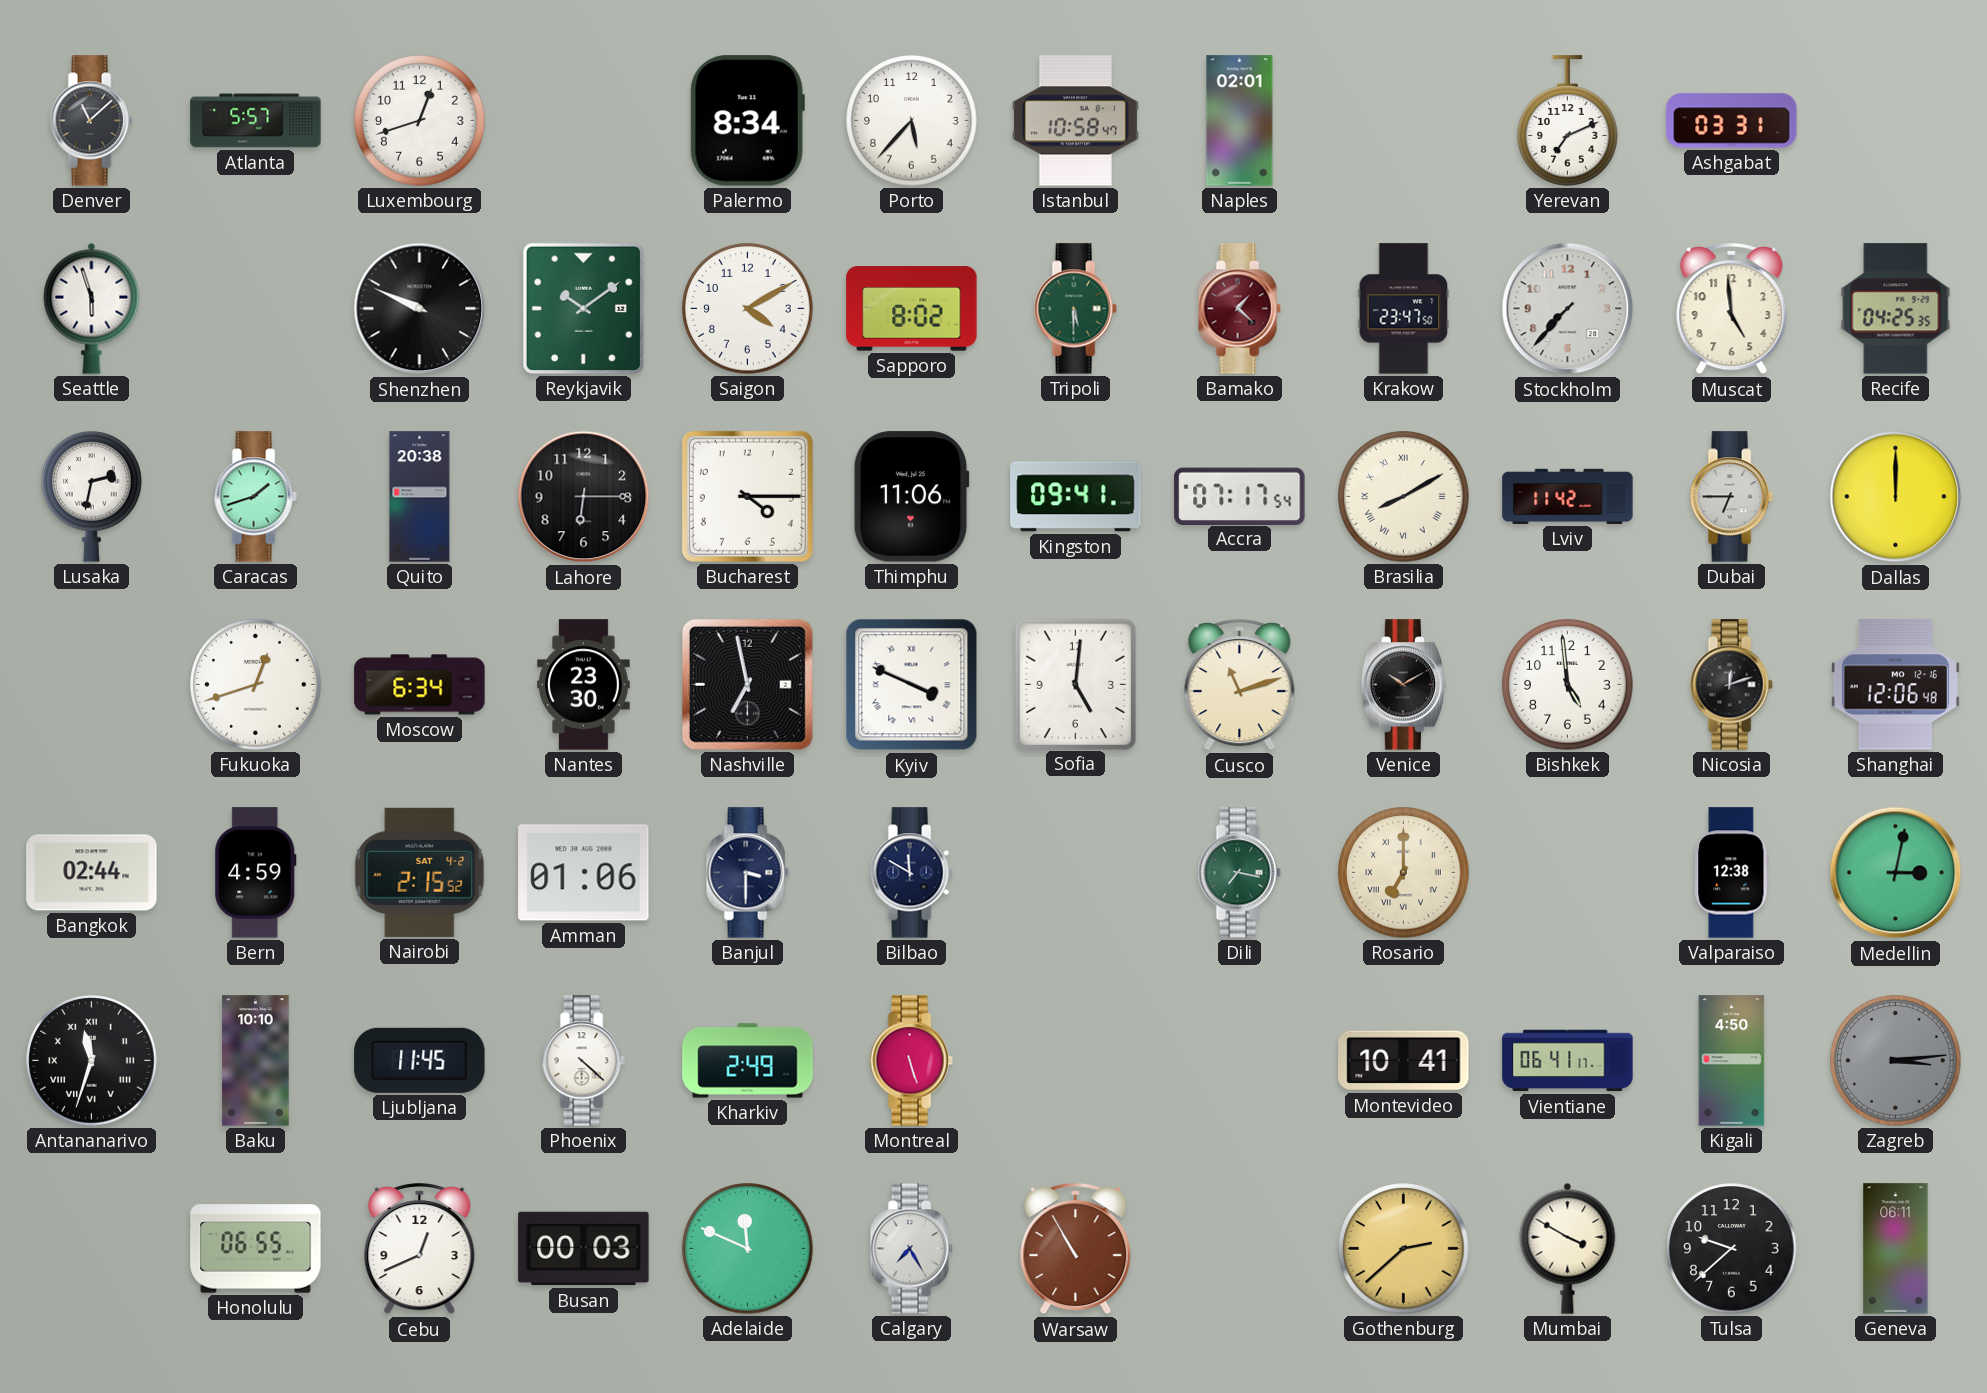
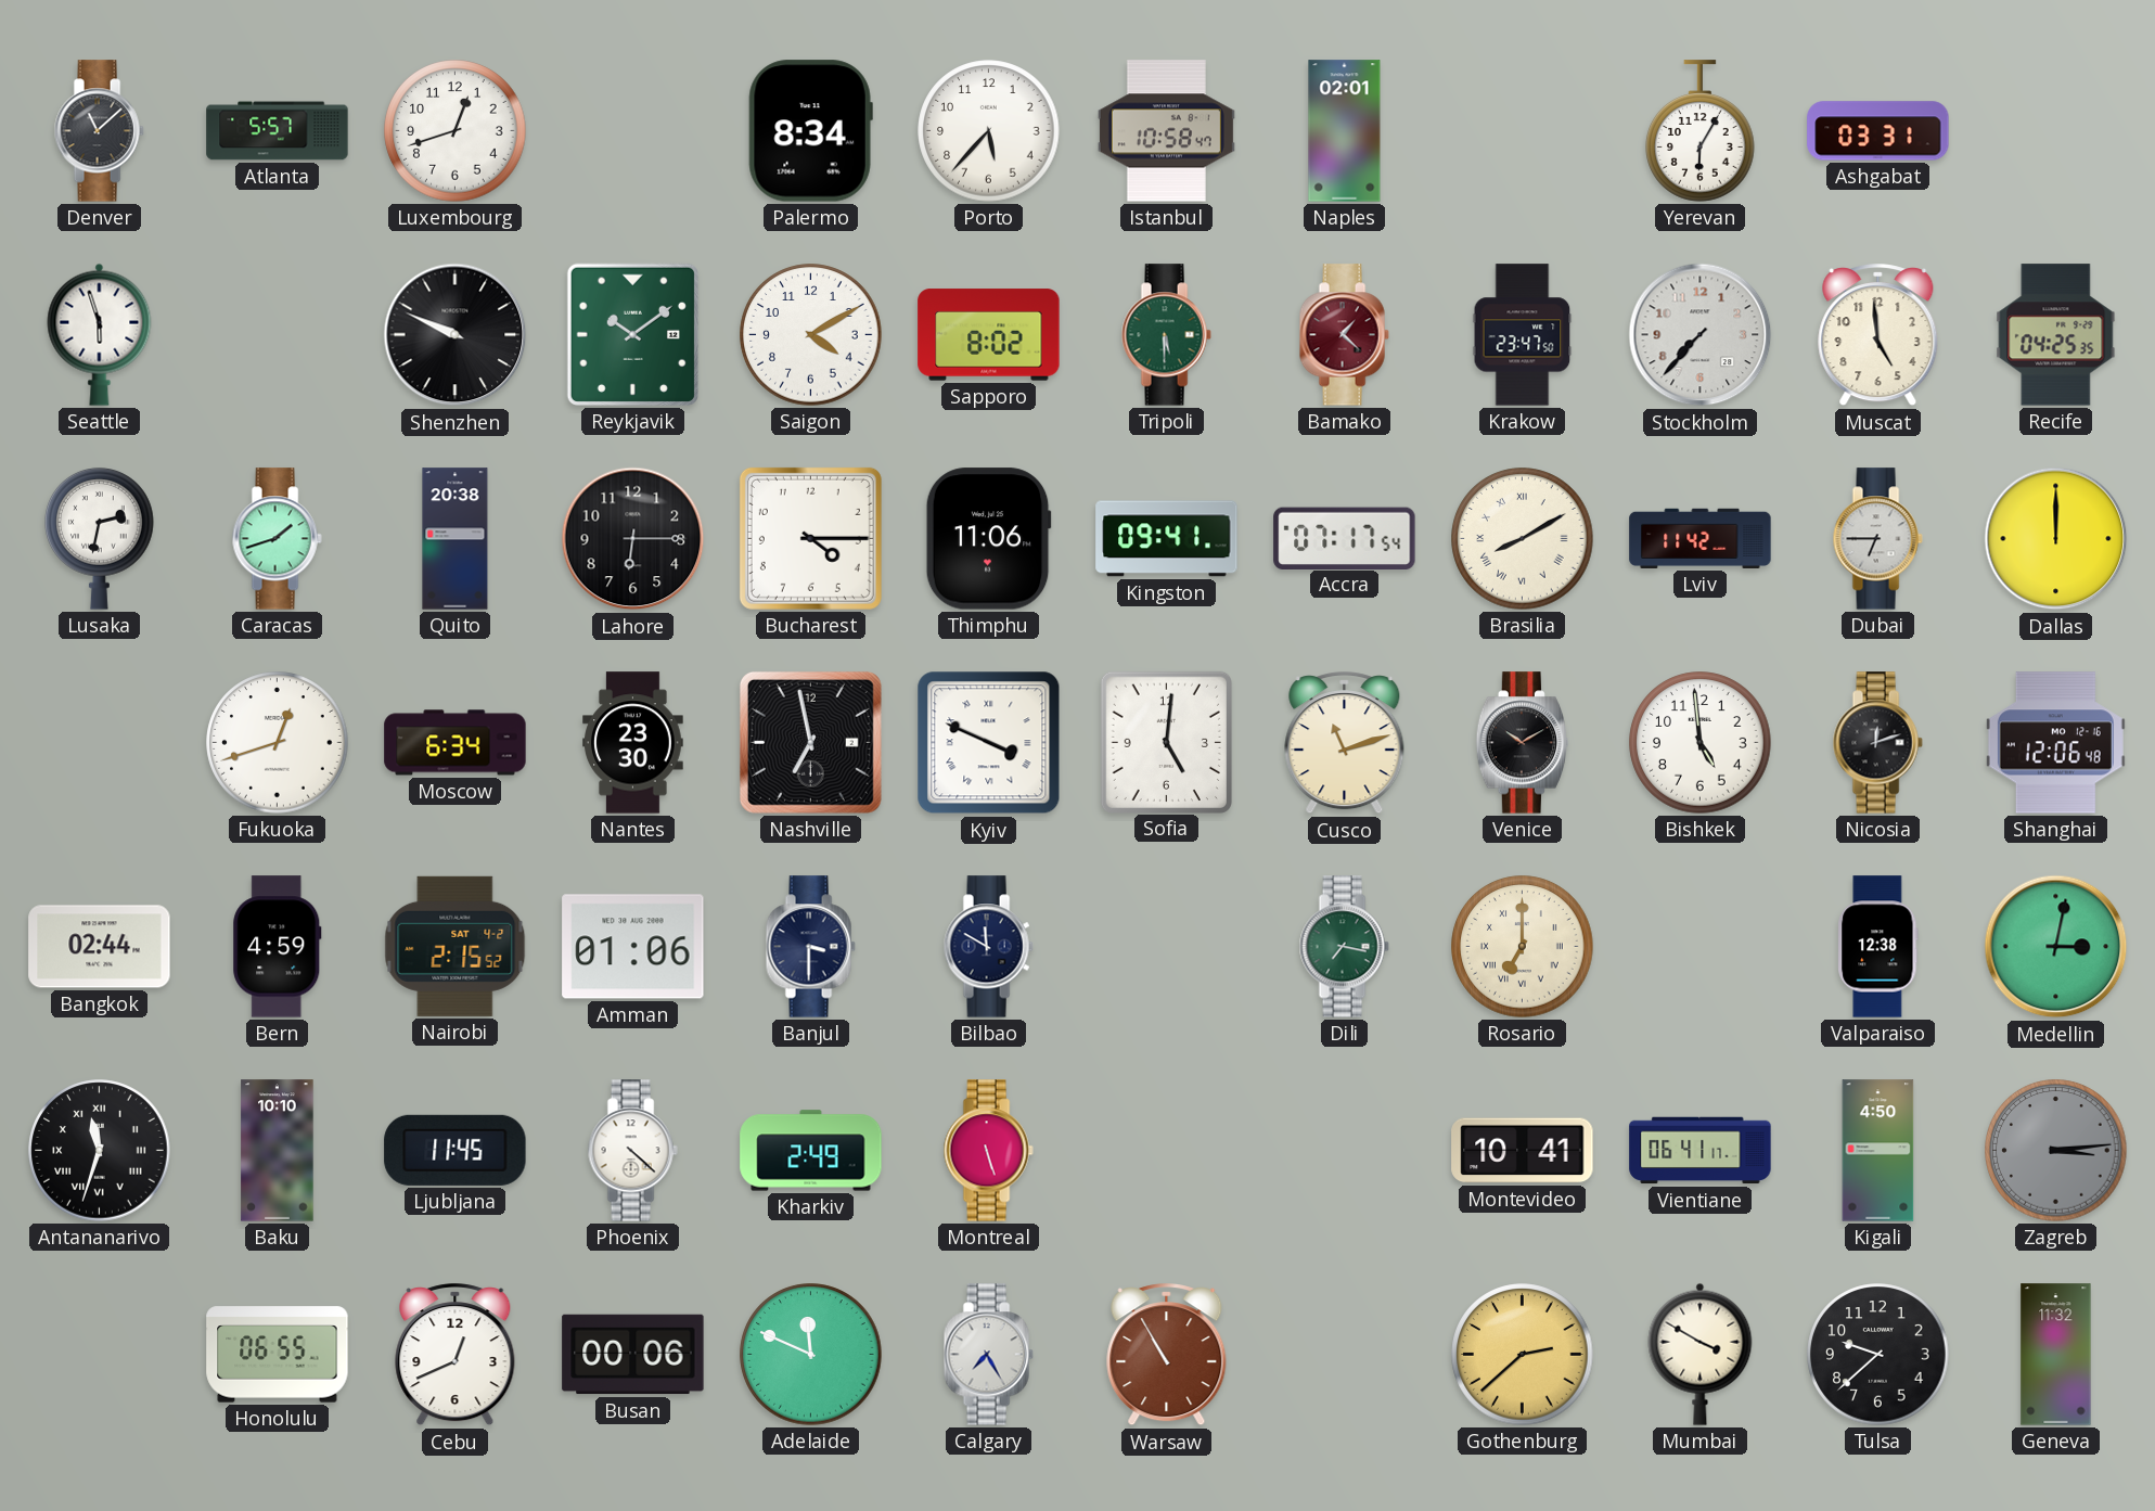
Yerevan: 7:11 -> 6:05 (1701, 131)
Busan: 00:03 -> 00:06 (633, 1355)
Geneva: 06:11 -> 11:32 (2056, 1355)
